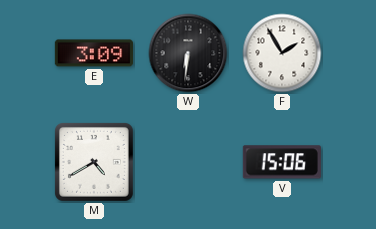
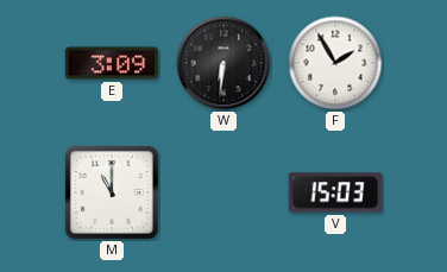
M: 4:40 -> 11:00 (112, 192)
V: 15:06 -> 15:03 (335, 192)
